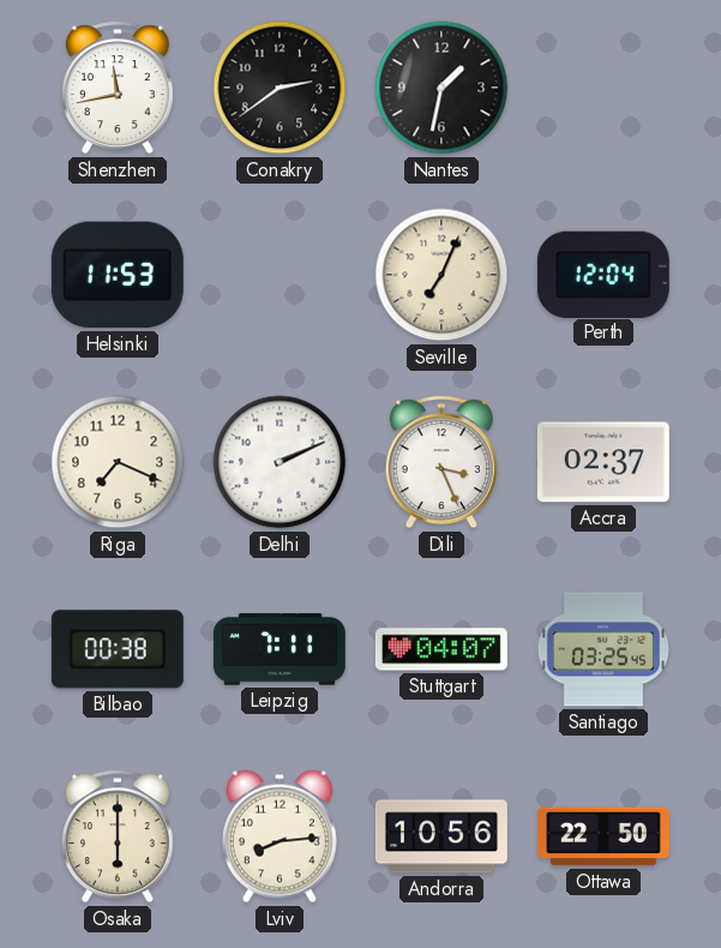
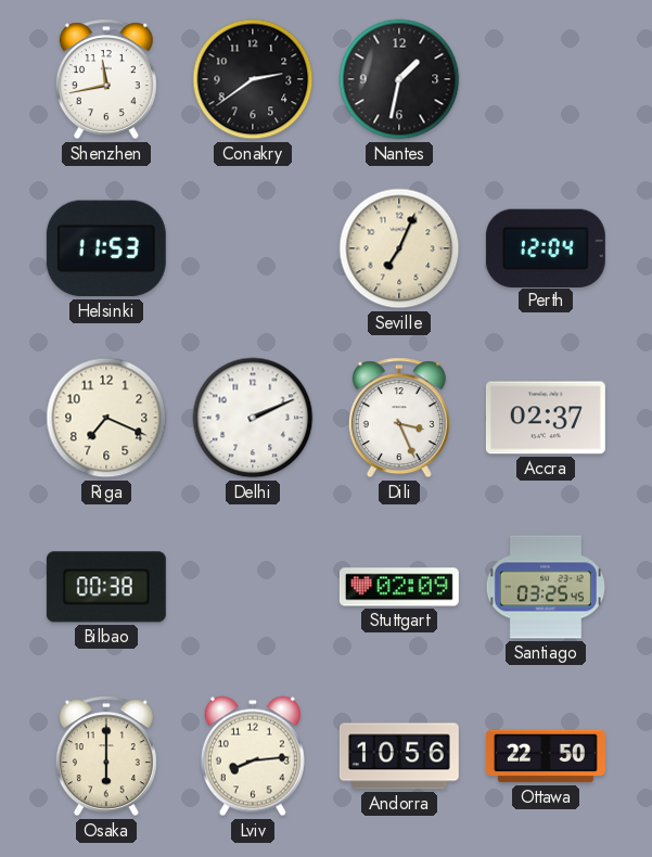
Leipzig: 7:11 -> none (280, 649)
Stuttgart: 04:07 -> 02:09 (399, 587)
